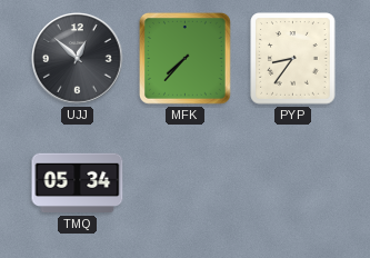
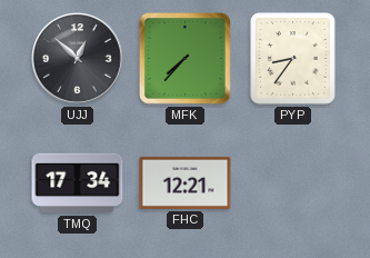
TMQ: 05:34 -> 17:34 (78, 183)
FHC: none -> 12:21 (186, 182)
